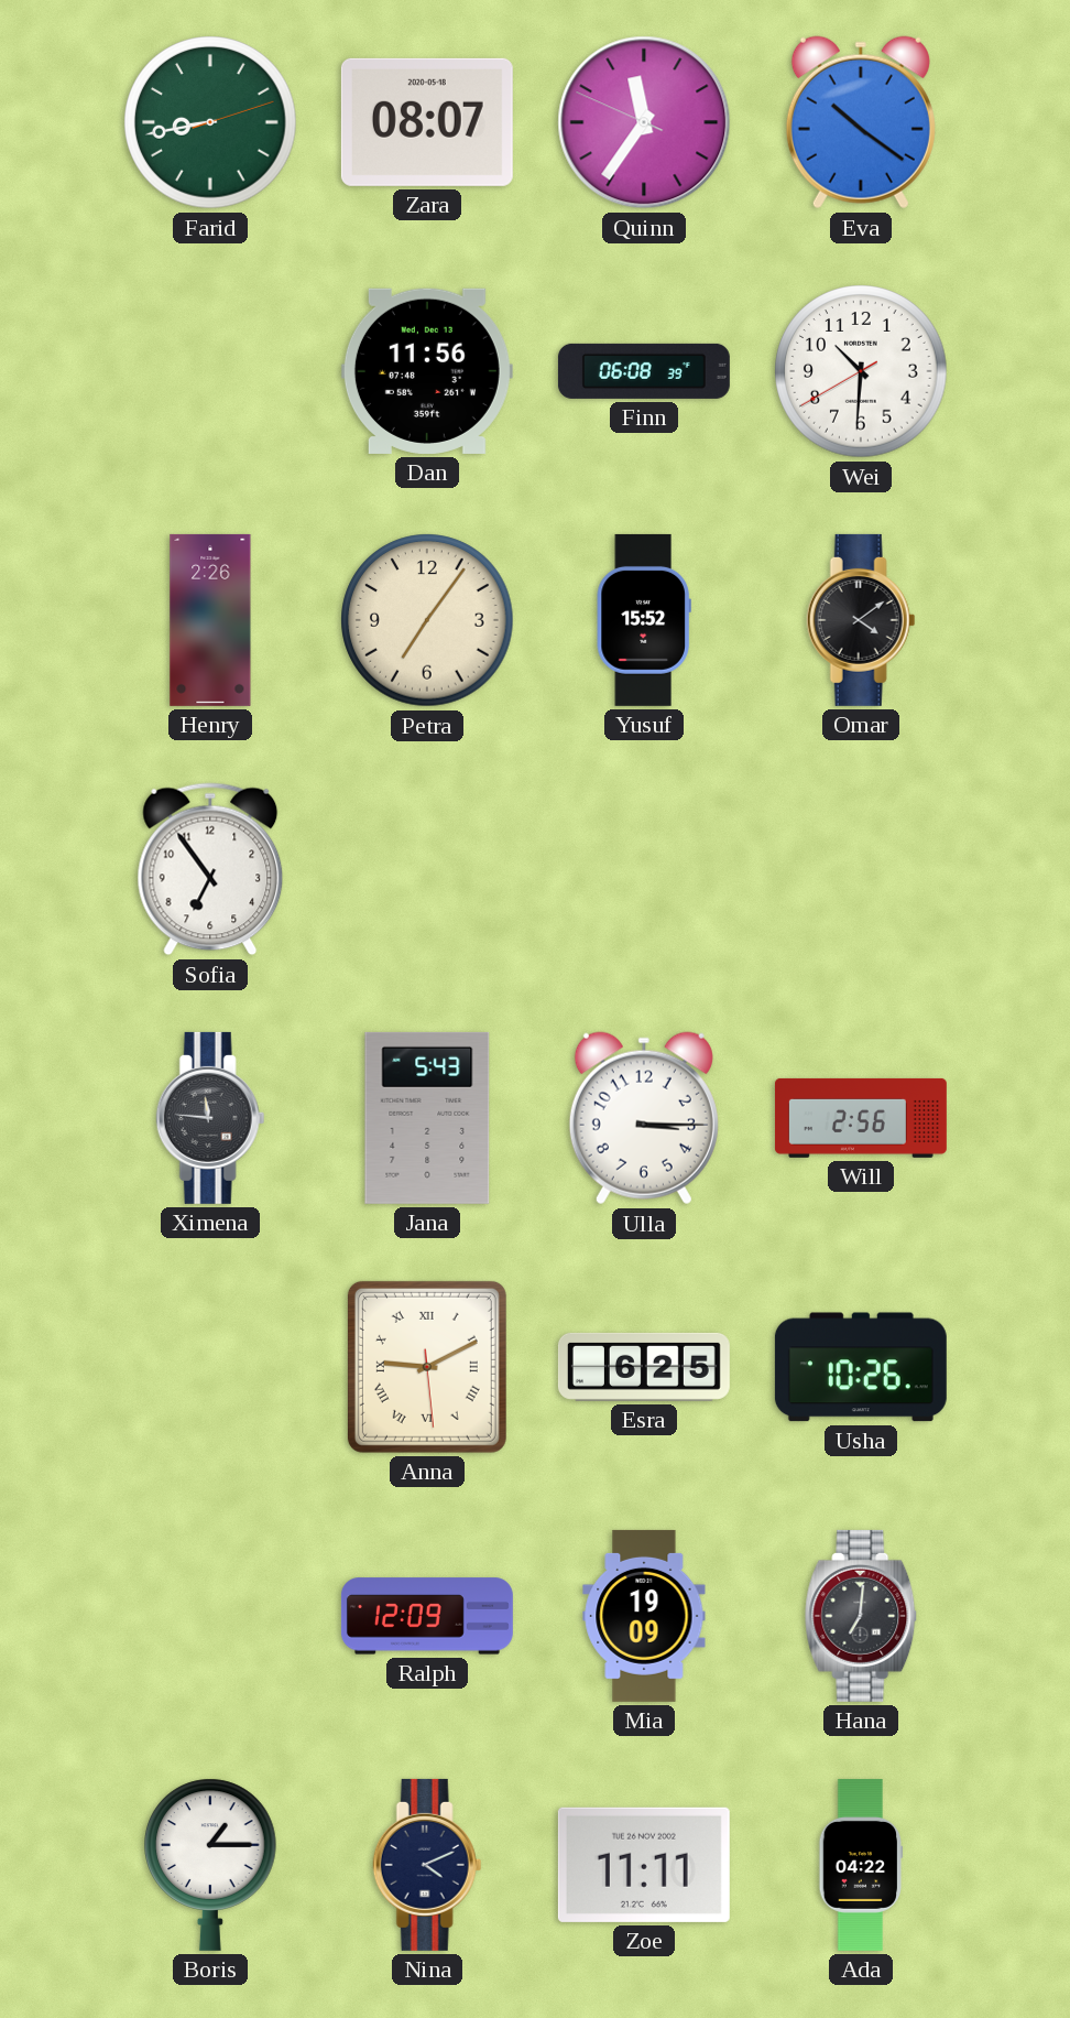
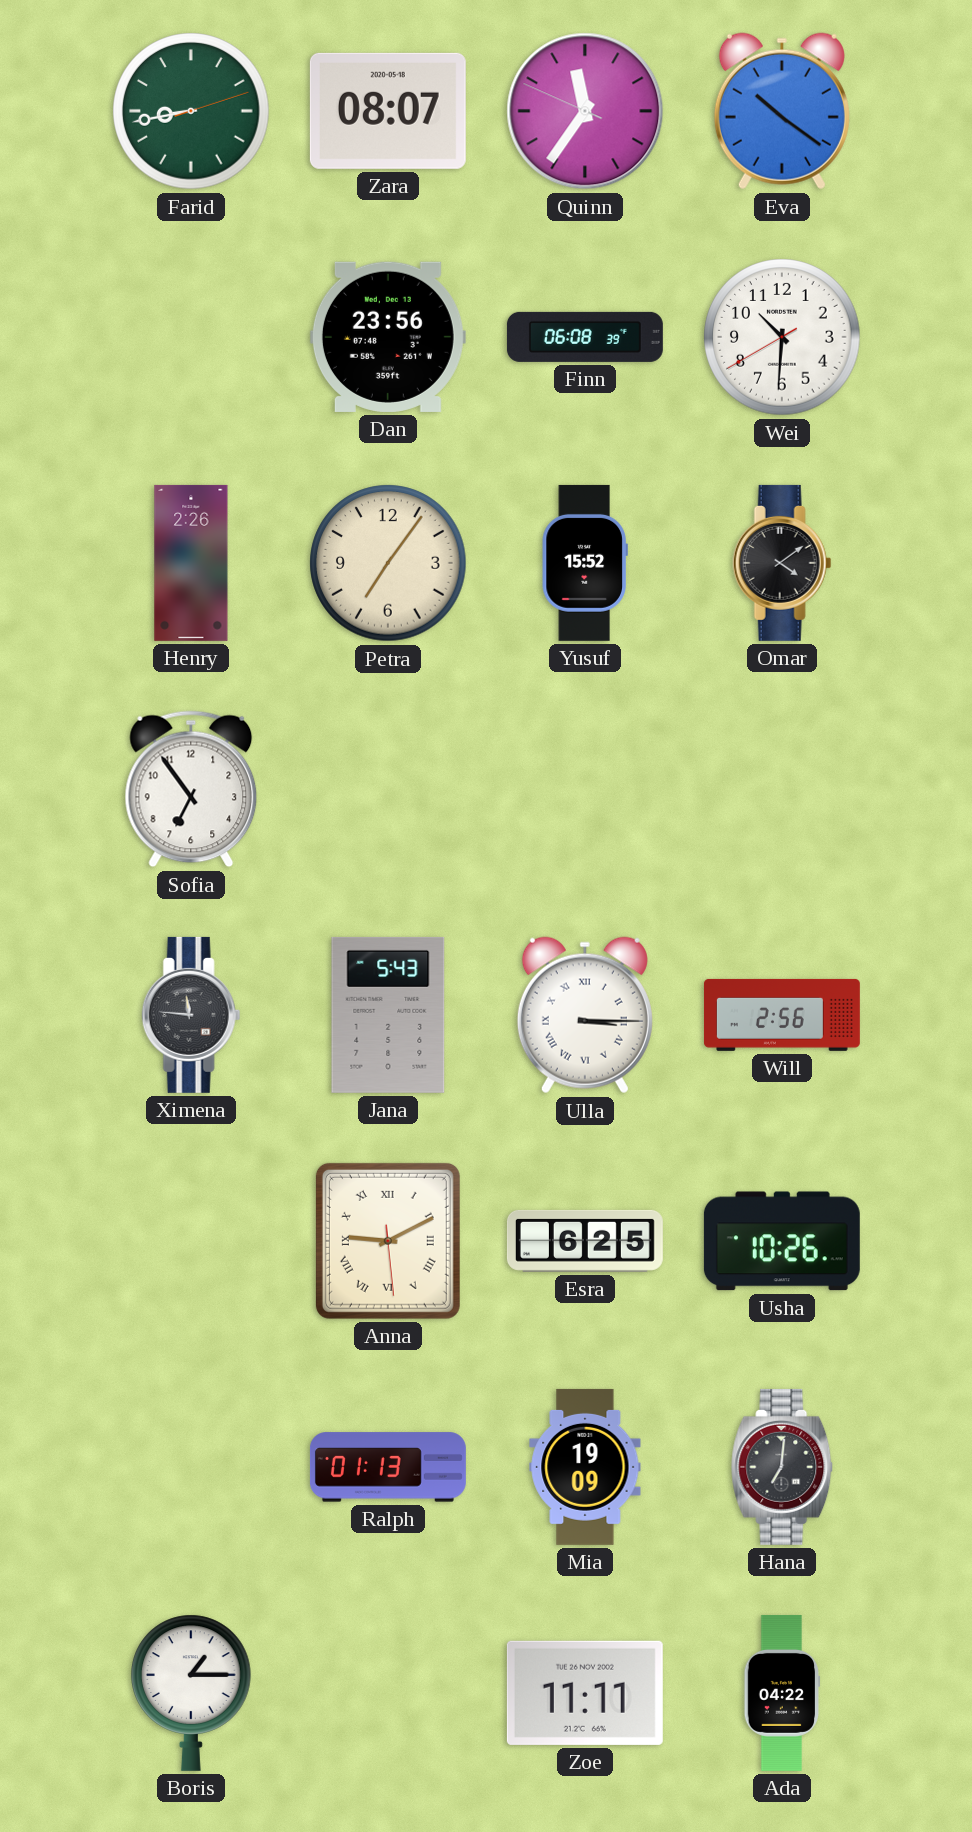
Dan: 11:56 -> 23:56 (388, 337)
Ulla numerals: Arabic -> Roman (585, 1015)
Ralph: 12:09 -> 01:13 (388, 1467)
Nina: 4:11 -> none (427, 1865)
